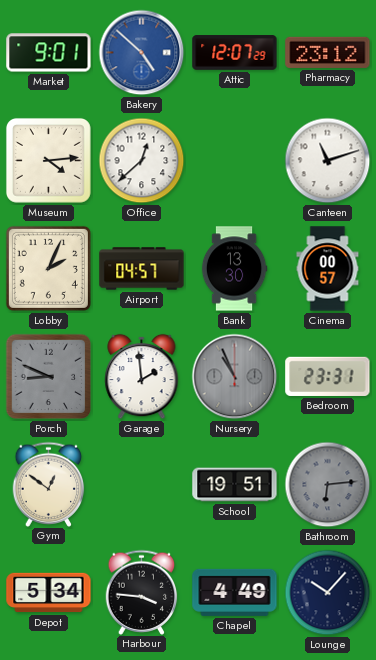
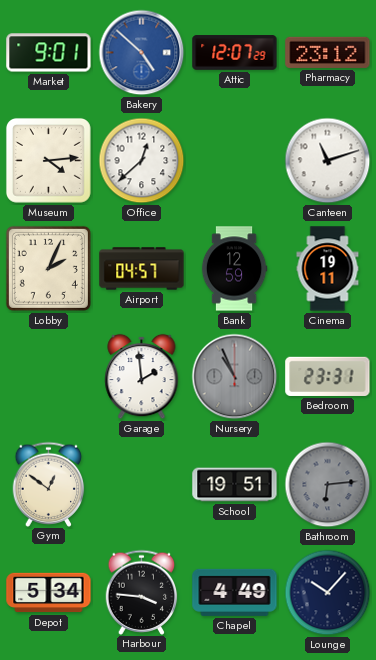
Bank: 13:30 -> 12:59 (234, 269)
Cinema: 00:57 -> 19:11 (328, 269)
Porch: 8:49 -> none (49, 377)
